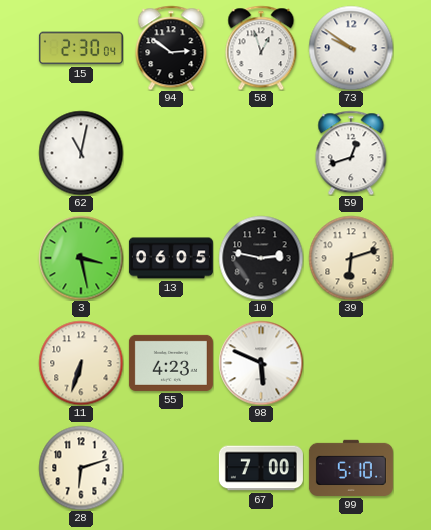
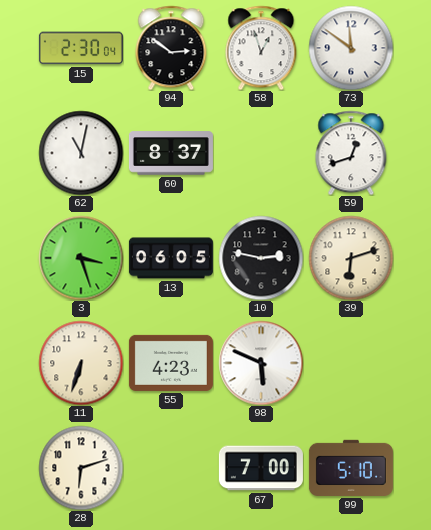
73: 9:51 -> 11:51 (351, 48)
60: none -> 8:37 (171, 153)
3: 3:28 -> 3:27 (81, 258)
